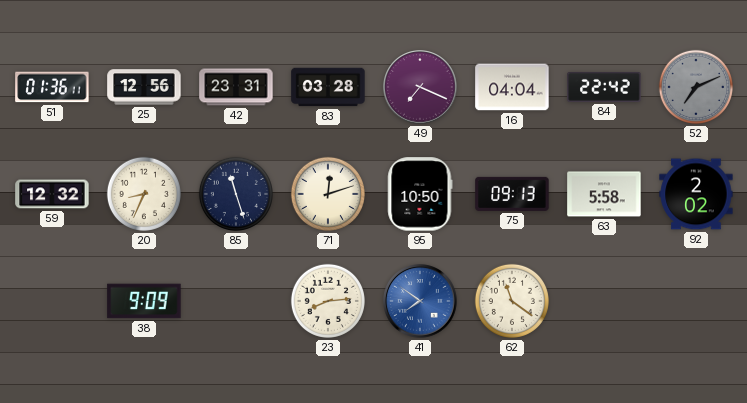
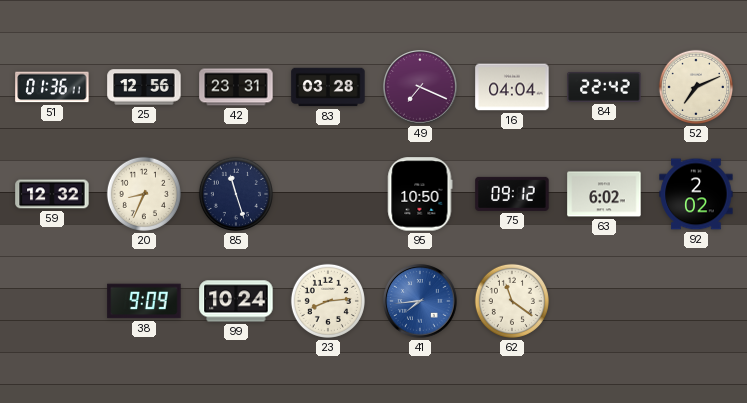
52 dial: grey -> cream (696, 87)
71: 12:12 -> none (328, 194)
75: 09:13 -> 09:12 (512, 194)
63: 5:58 -> 6:02 (604, 194)
99: none -> 10:24 (236, 301)
41: 7:51 -> 7:44 (420, 301)
